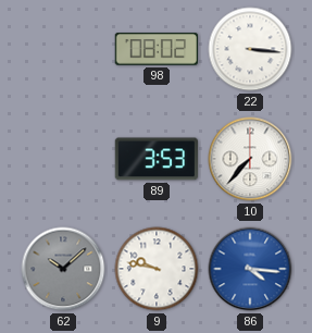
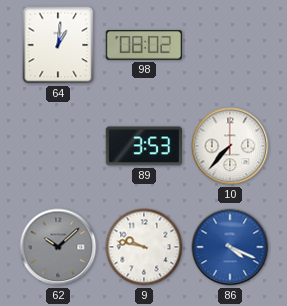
64: none -> 1:01 (58, 45)
22: 3:16 -> none (250, 49)
86: 4:16 -> 4:19 (230, 247)
